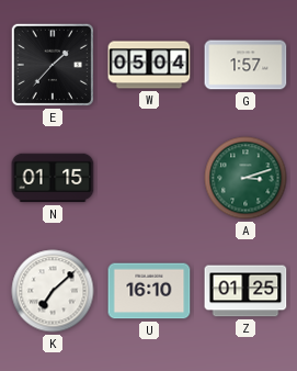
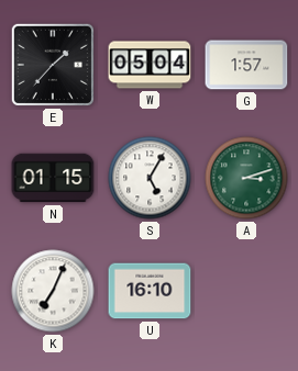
S: none -> 5:05 (150, 178)
K: 7:08 -> 7:04 (53, 291)
Z: 01:25 -> none (245, 291)
